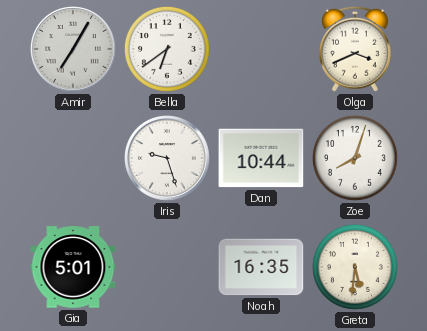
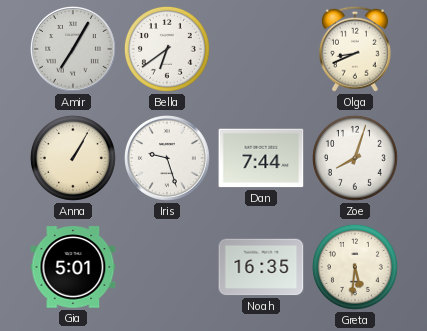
Olga: 3:41 -> 8:41 (355, 49)
Anna: none -> 1:05 (73, 158)
Dan: 10:44 -> 7:44 (261, 158)
